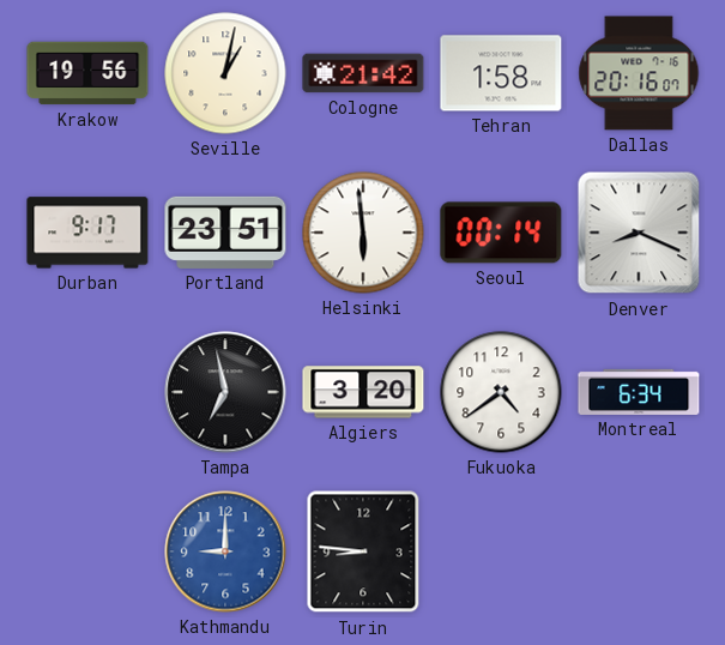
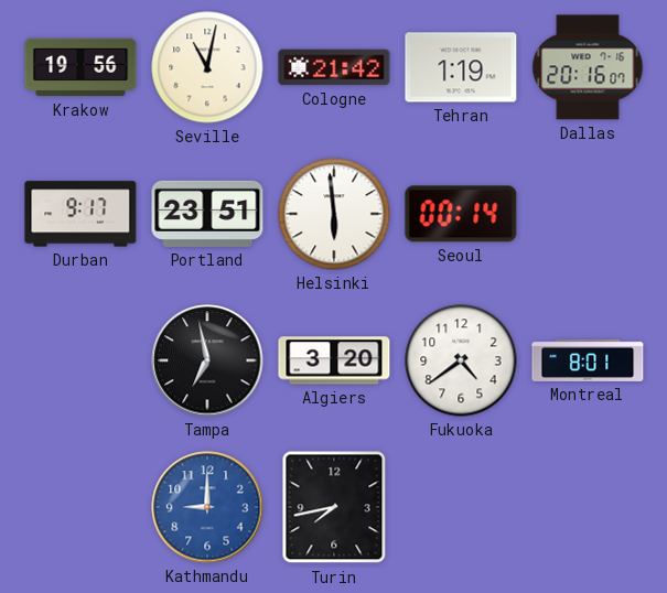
Seville: 1:02 -> 11:02 (207, 67)
Tehran: 1:58 -> 1:19 (461, 67)
Denver: 8:19 -> none (639, 233)
Montreal: 6:34 -> 8:01 (588, 360)
Turin: 8:46 -> 7:43 (334, 507)
